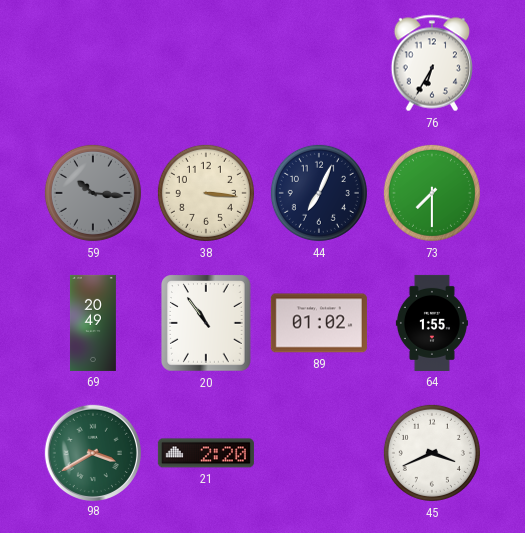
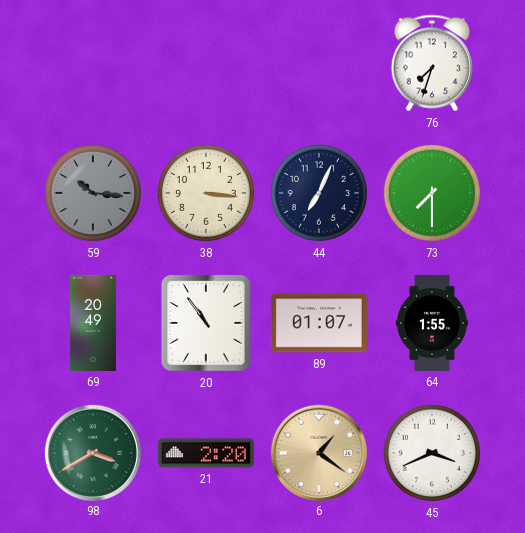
76: 6:35 -> 7:33 (431, 63)
89: 01:02 -> 01:07 (319, 323)
6: none -> 1:21 (318, 452)
